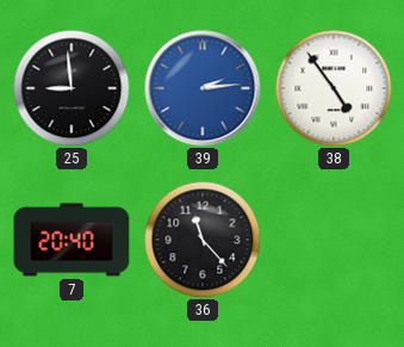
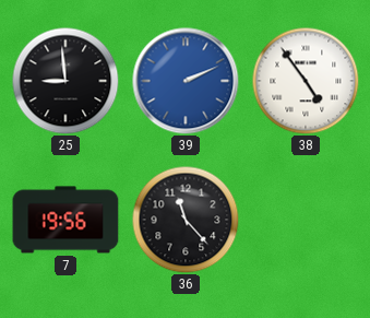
39: 2:14 -> 2:11 (186, 81)
7: 20:40 -> 19:56 (65, 220)
